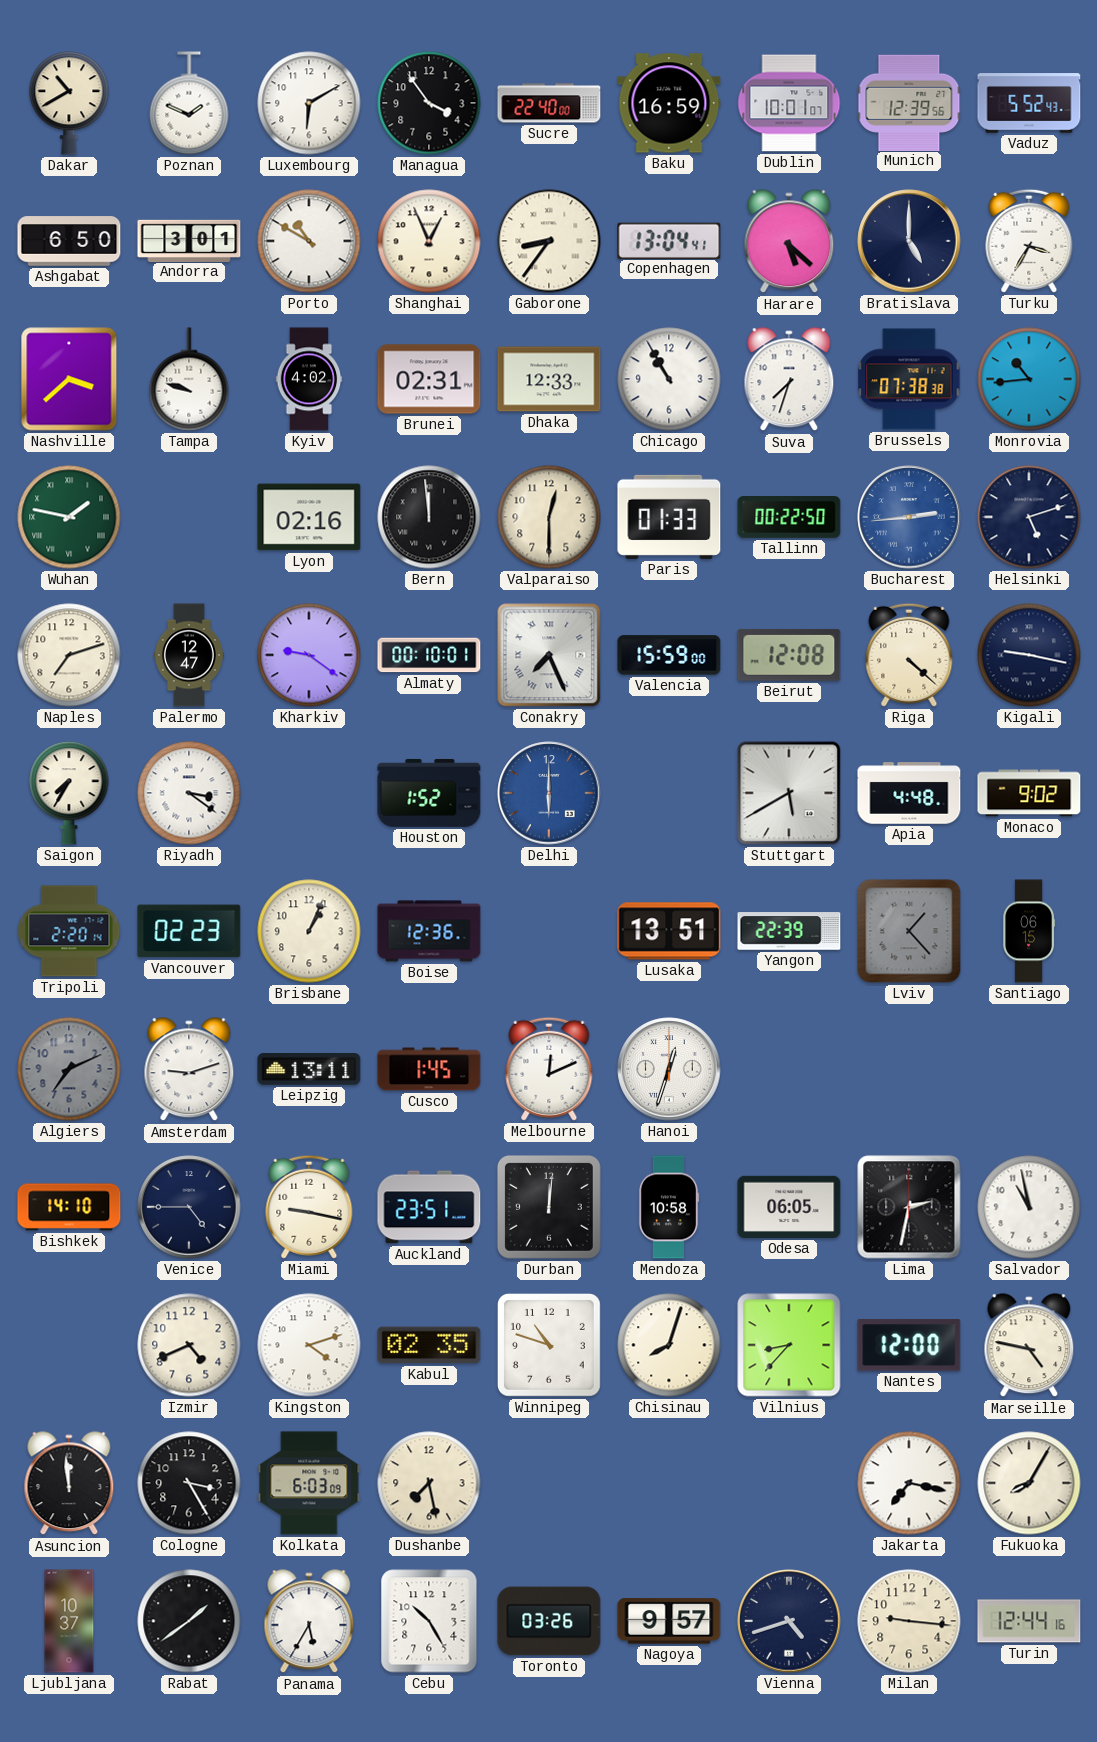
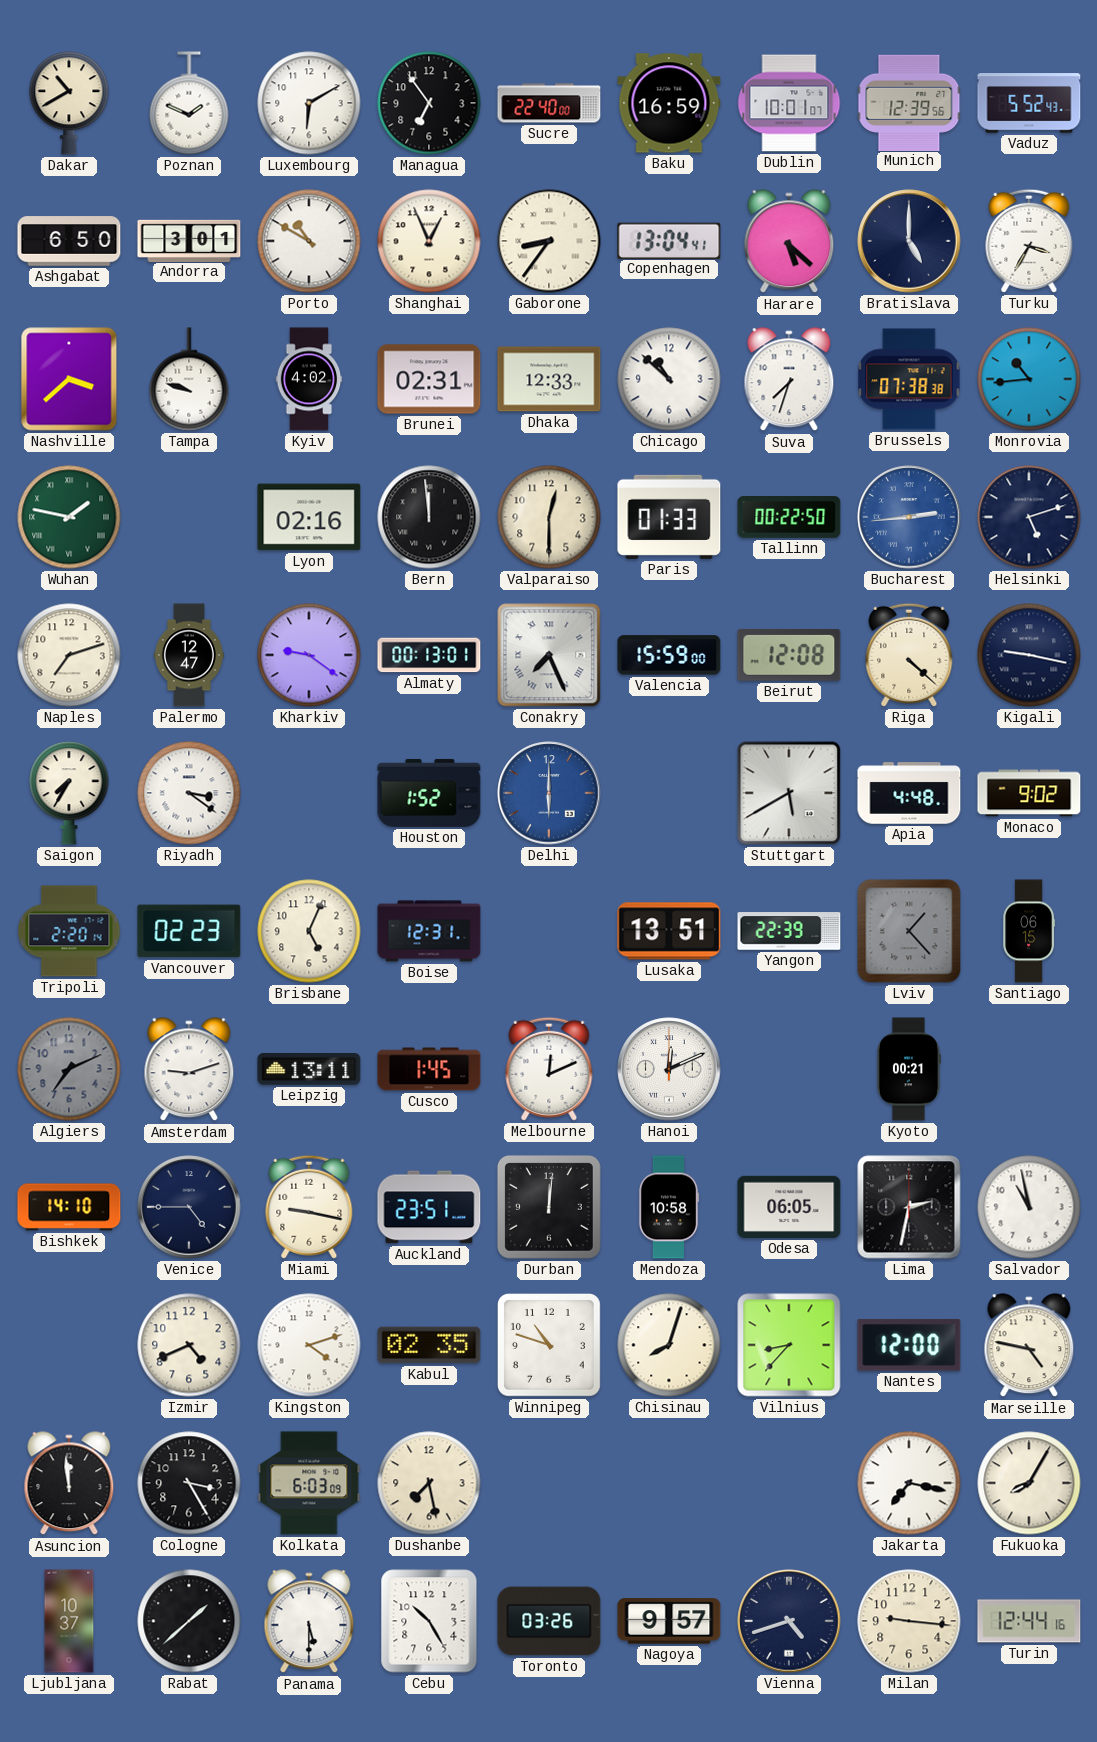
Managua: 3:54 -> 6:54 (429, 103)
Chicago: 10:55 -> 10:52 (669, 379)
Almaty: 00:10 -> 00:13 (429, 655)
Brisbane: 1:04 -> 5:04 (309, 931)
Boise: 12:36 -> 12:31 (429, 931)
Hanoi: 12:33 -> 12:11 (669, 1069)
Kyoto: none -> 00:21 (908, 1069)
Rabat: 1:39 -> 1:38 (189, 1621)
Panama: 5:35 -> 5:30 (309, 1622)
